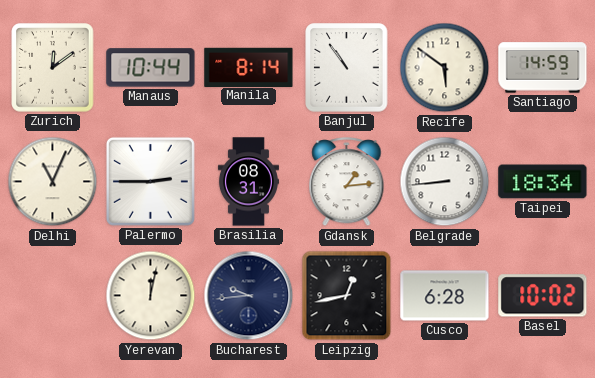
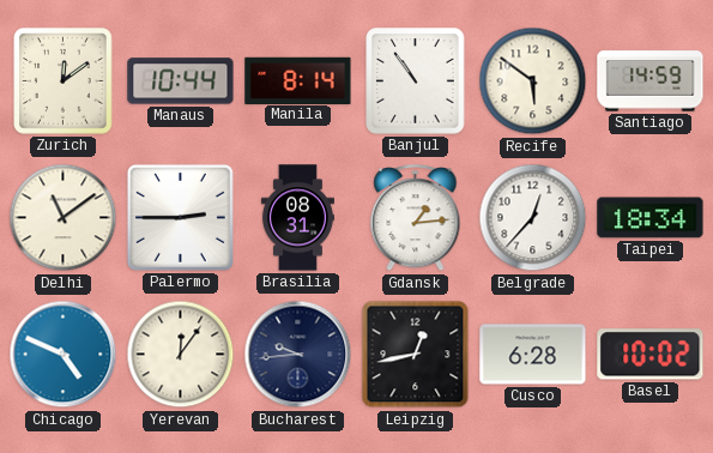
Delhi: 11:04 -> 11:09 (64, 218)
Belgrade: 8:44 -> 12:37 (533, 218)
Chicago: none -> 4:49 (64, 355)
Yerevan: 12:02 -> 12:06 (181, 355)
